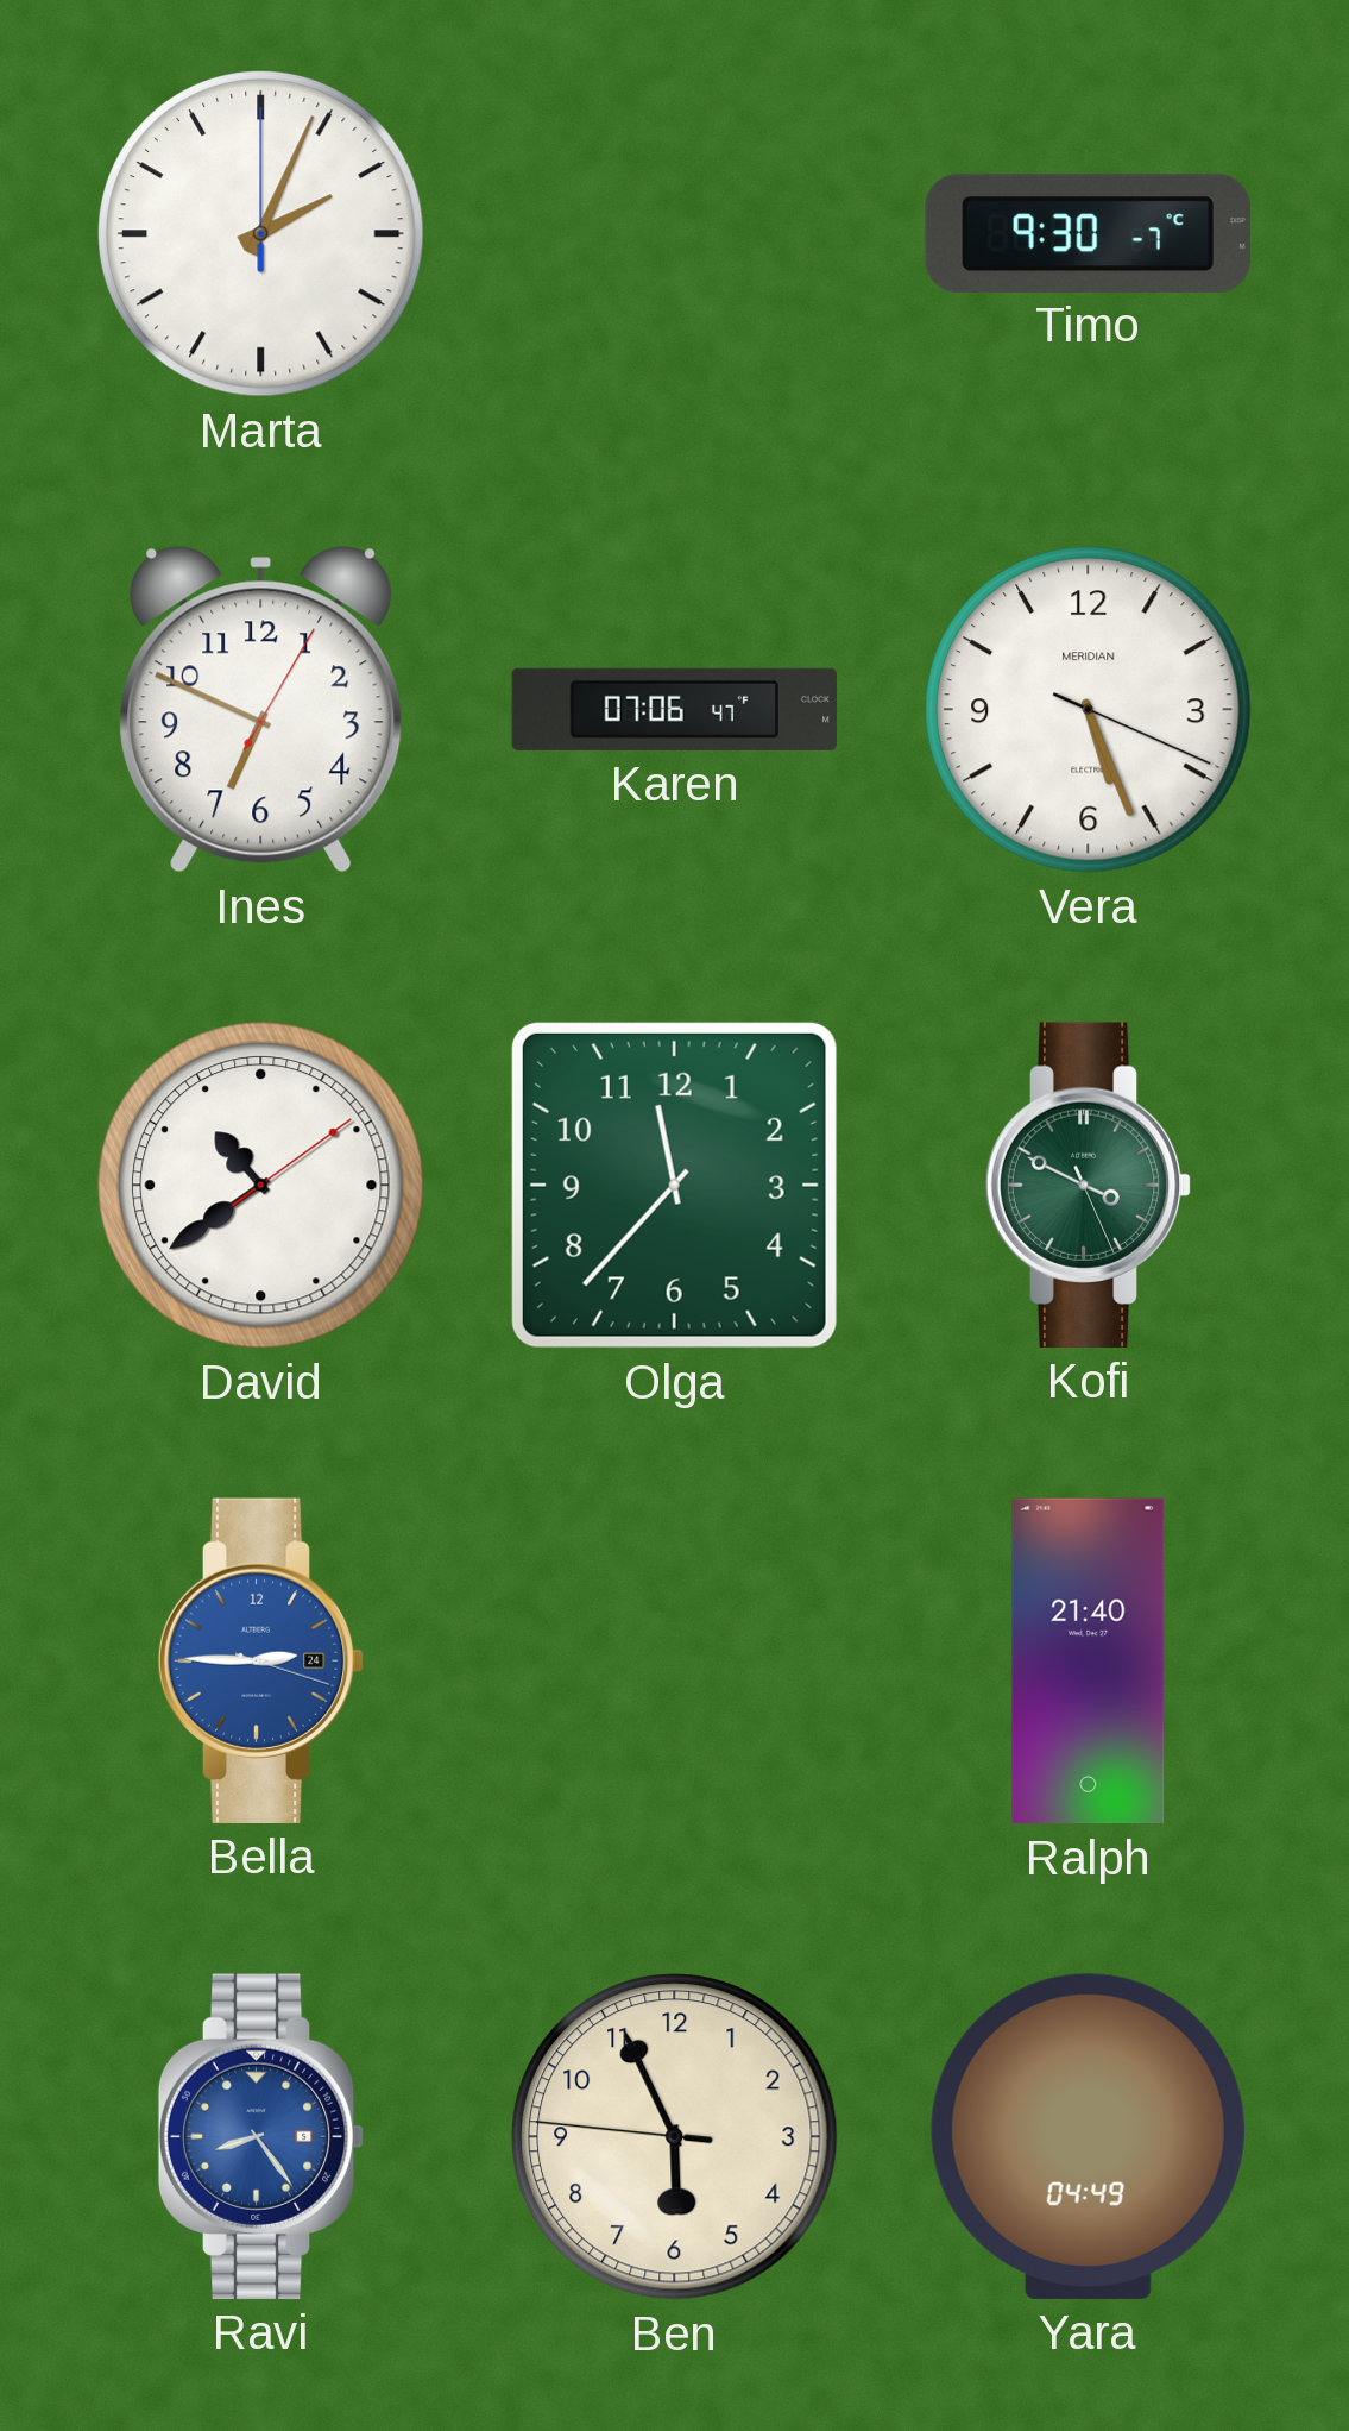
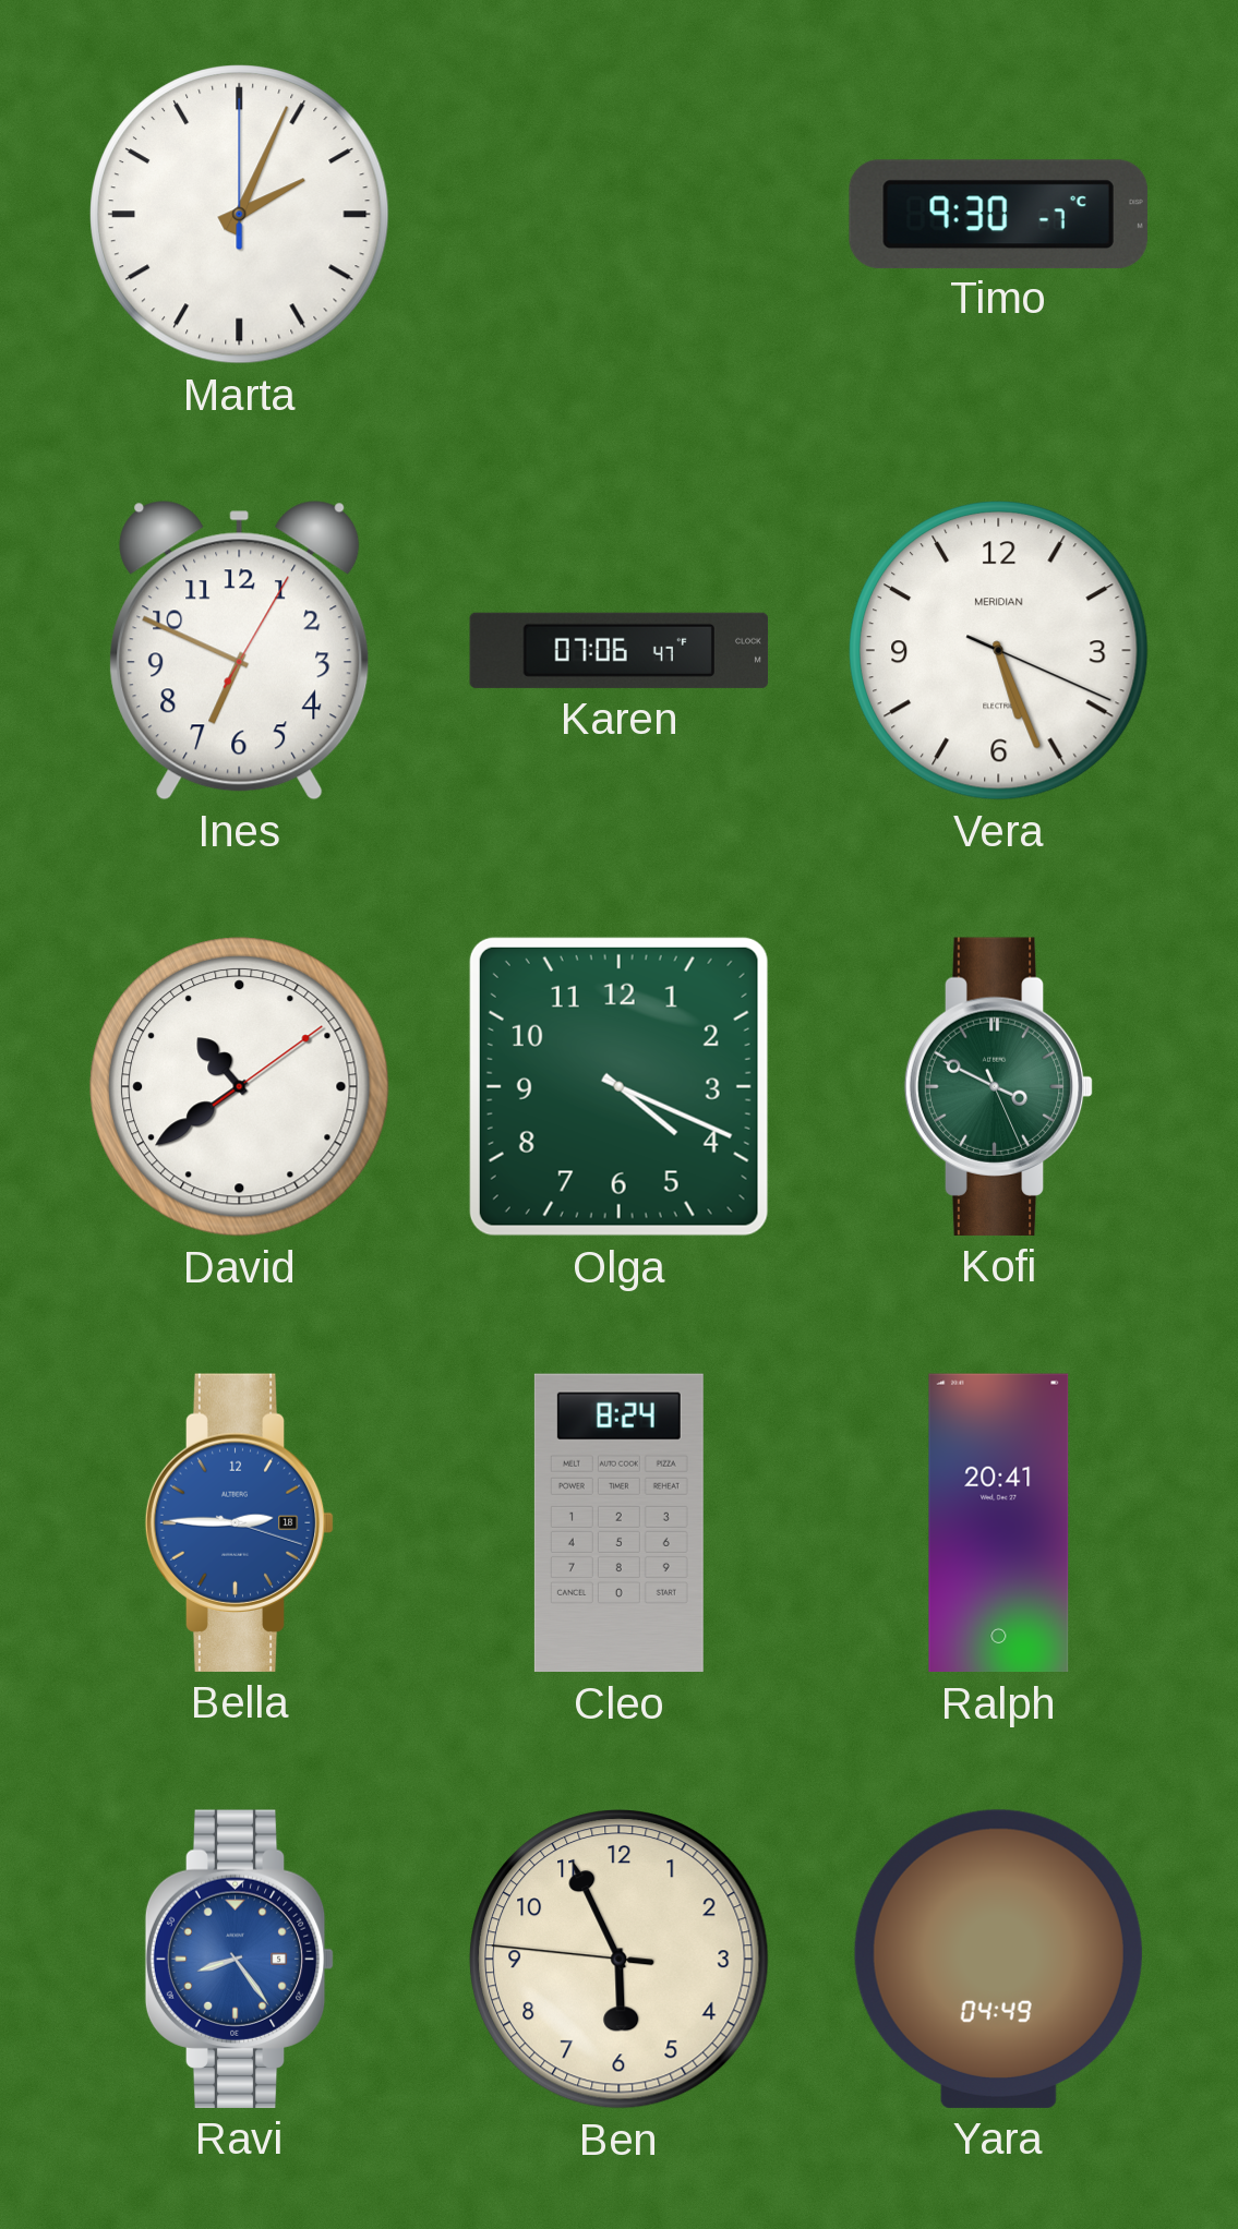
Olga: 11:37 -> 4:19 (618, 1086)
Bella date: 24 -> 18 (240, 1522)
Cleo: none -> 8:24 (618, 1523)
Ralph: 21:40 -> 20:41 (999, 1523)
